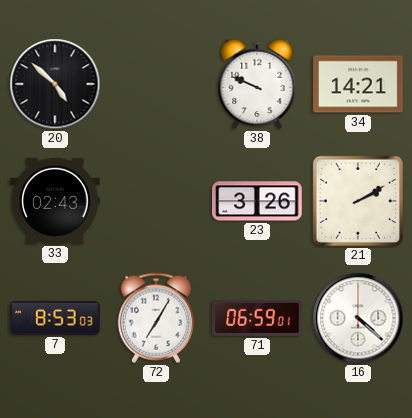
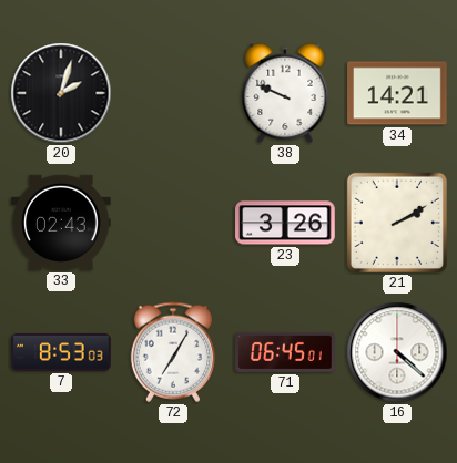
20: 4:52 -> 2:03 (61, 93)
71: 06:59 -> 06:45 (285, 352)
